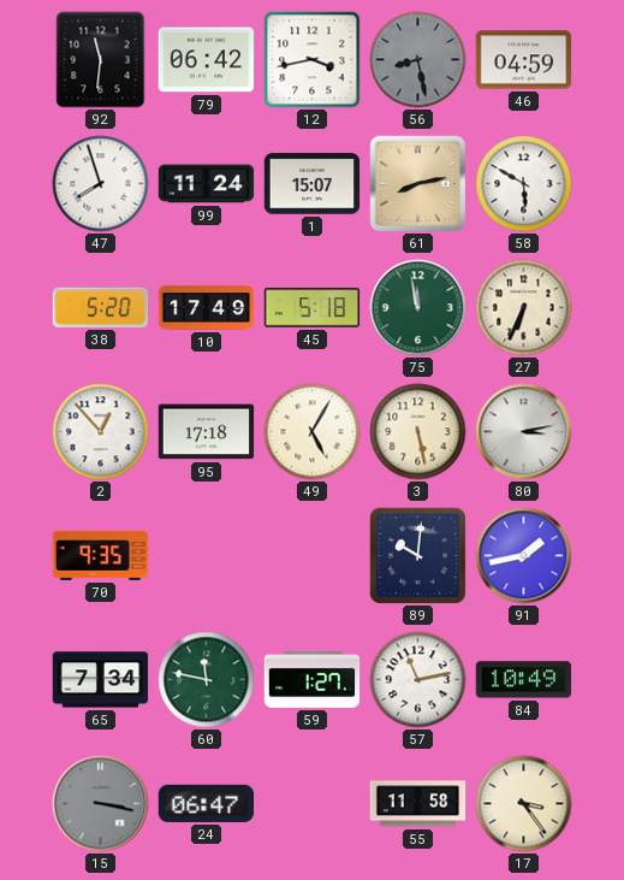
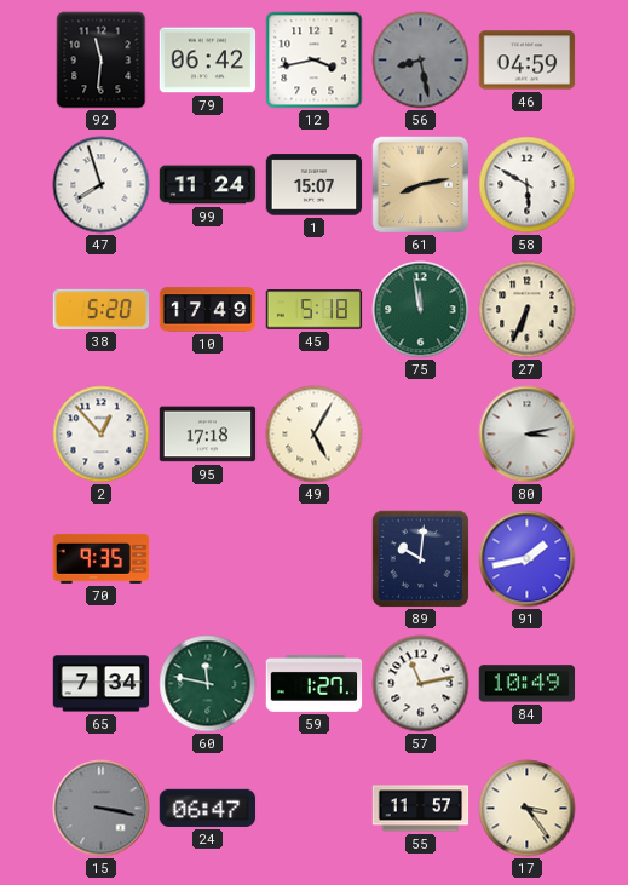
3: 5:28 -> none (418, 432)
55: 11:58 -> 11:57 (421, 809)
